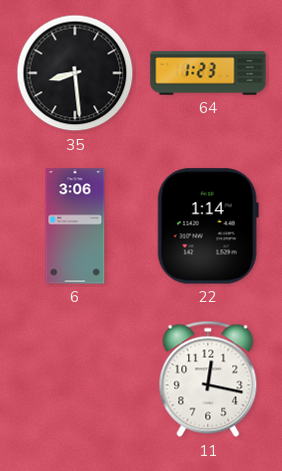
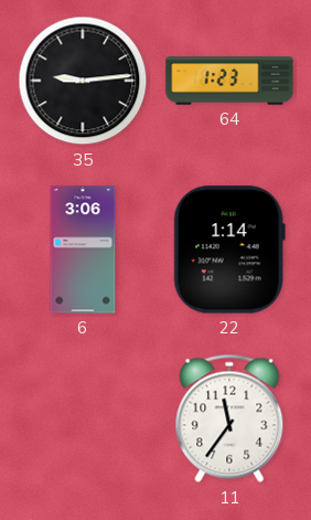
35: 8:29 -> 9:14 (83, 81)
11: 12:17 -> 11:36 (229, 418)
